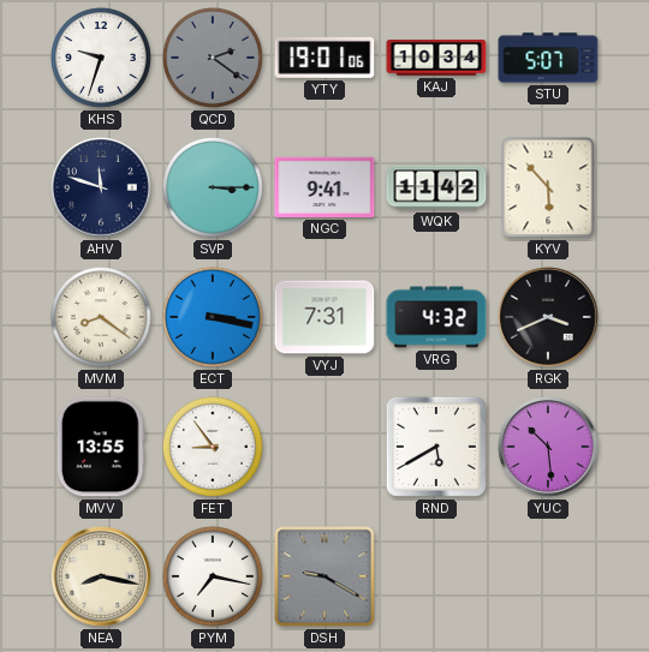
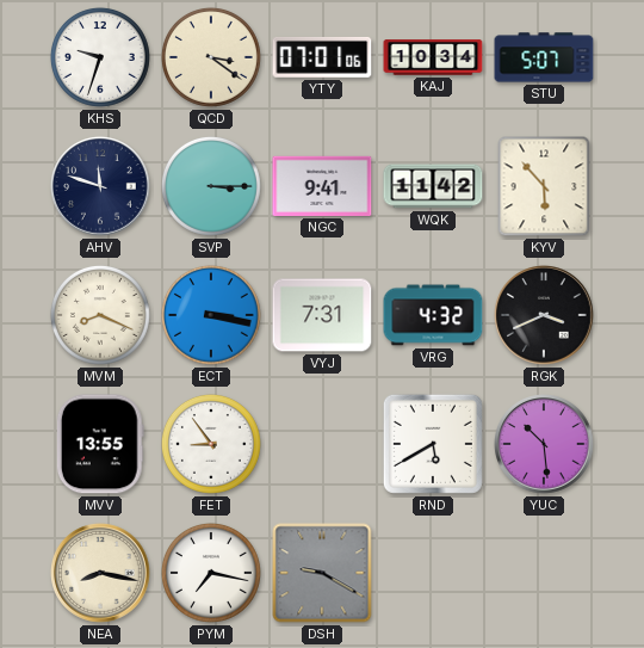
QCD: 2:21 -> 3:21 (211, 57)
QCD dial: grey -> cream (211, 57)
YTY: 19:01 -> 07:01 (322, 57)
MVM: 8:21 -> 8:19 (100, 315)
